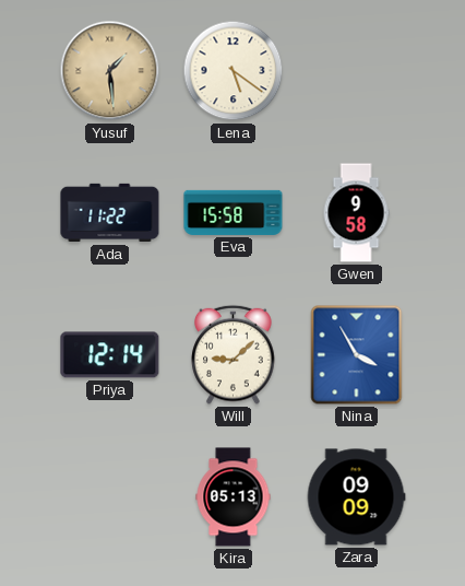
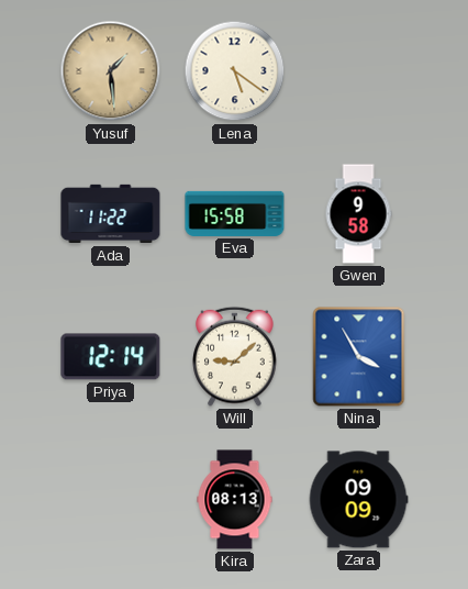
Kira: 05:13 -> 08:13 (235, 500)
